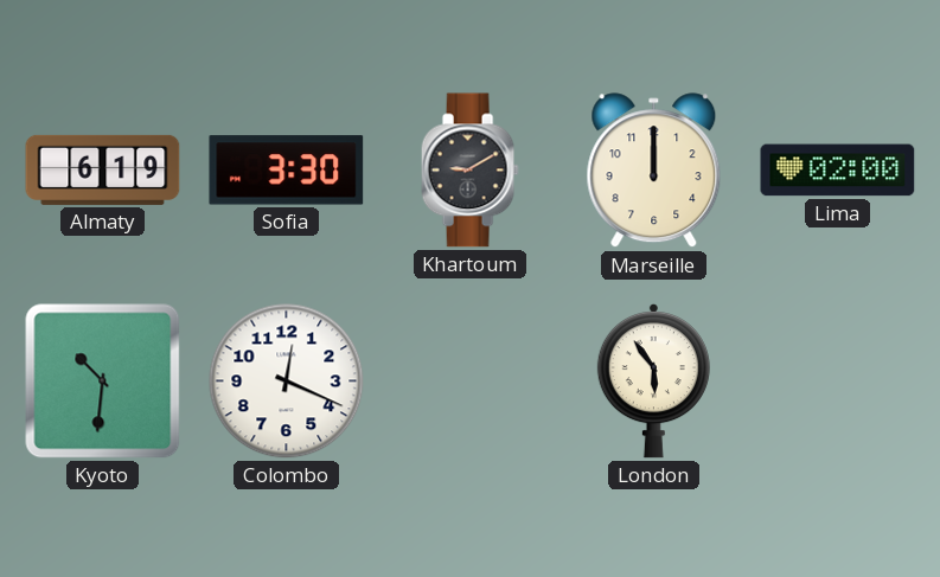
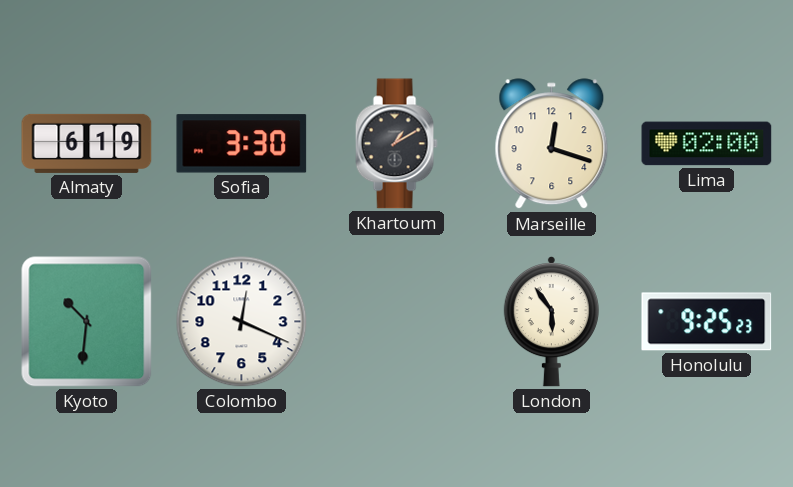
Khartoum: 9:10 -> 1:10 (396, 144)
Marseille: 12:00 -> 12:18 (552, 144)
Honolulu: none -> 9:25 (707, 322)
